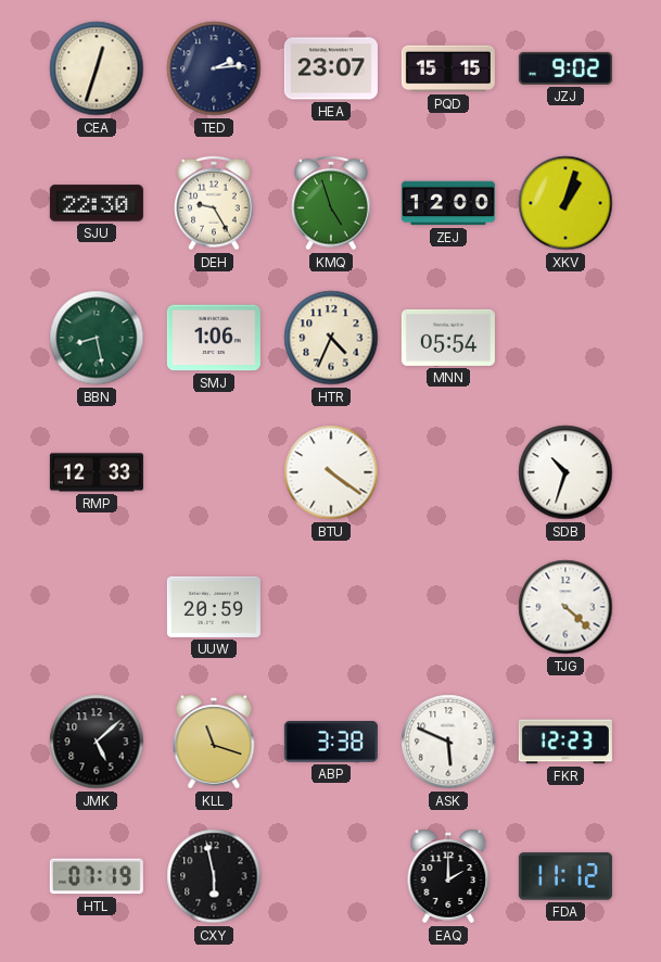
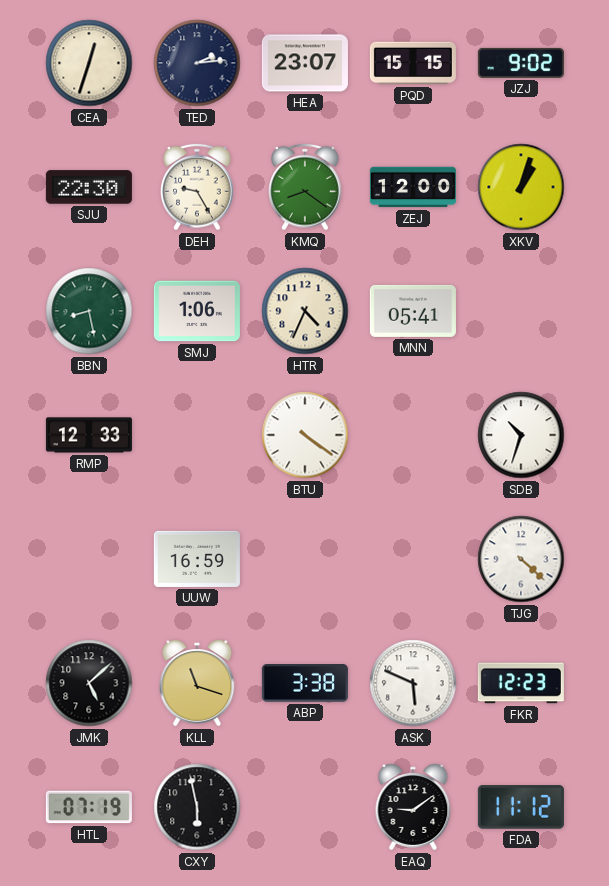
KMQ: 4:57 -> 8:21 (305, 187)
MNN: 05:54 -> 05:41 (413, 311)
UUW: 20:59 -> 16:59 (197, 559)
EAQ: 2:00 -> 9:09 (413, 807)
